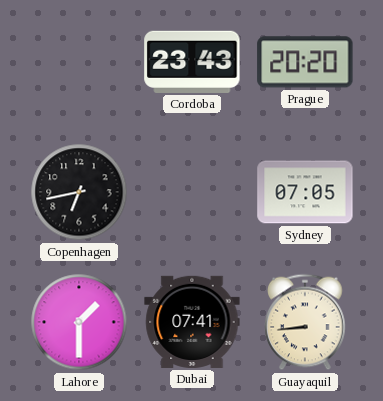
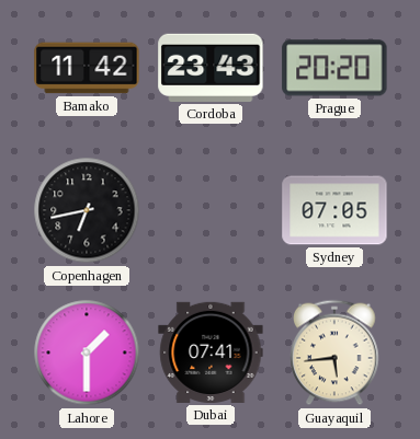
Bamako: none -> 11:42 (87, 68)
Guayaquil: 8:44 -> 5:44 (334, 353)
